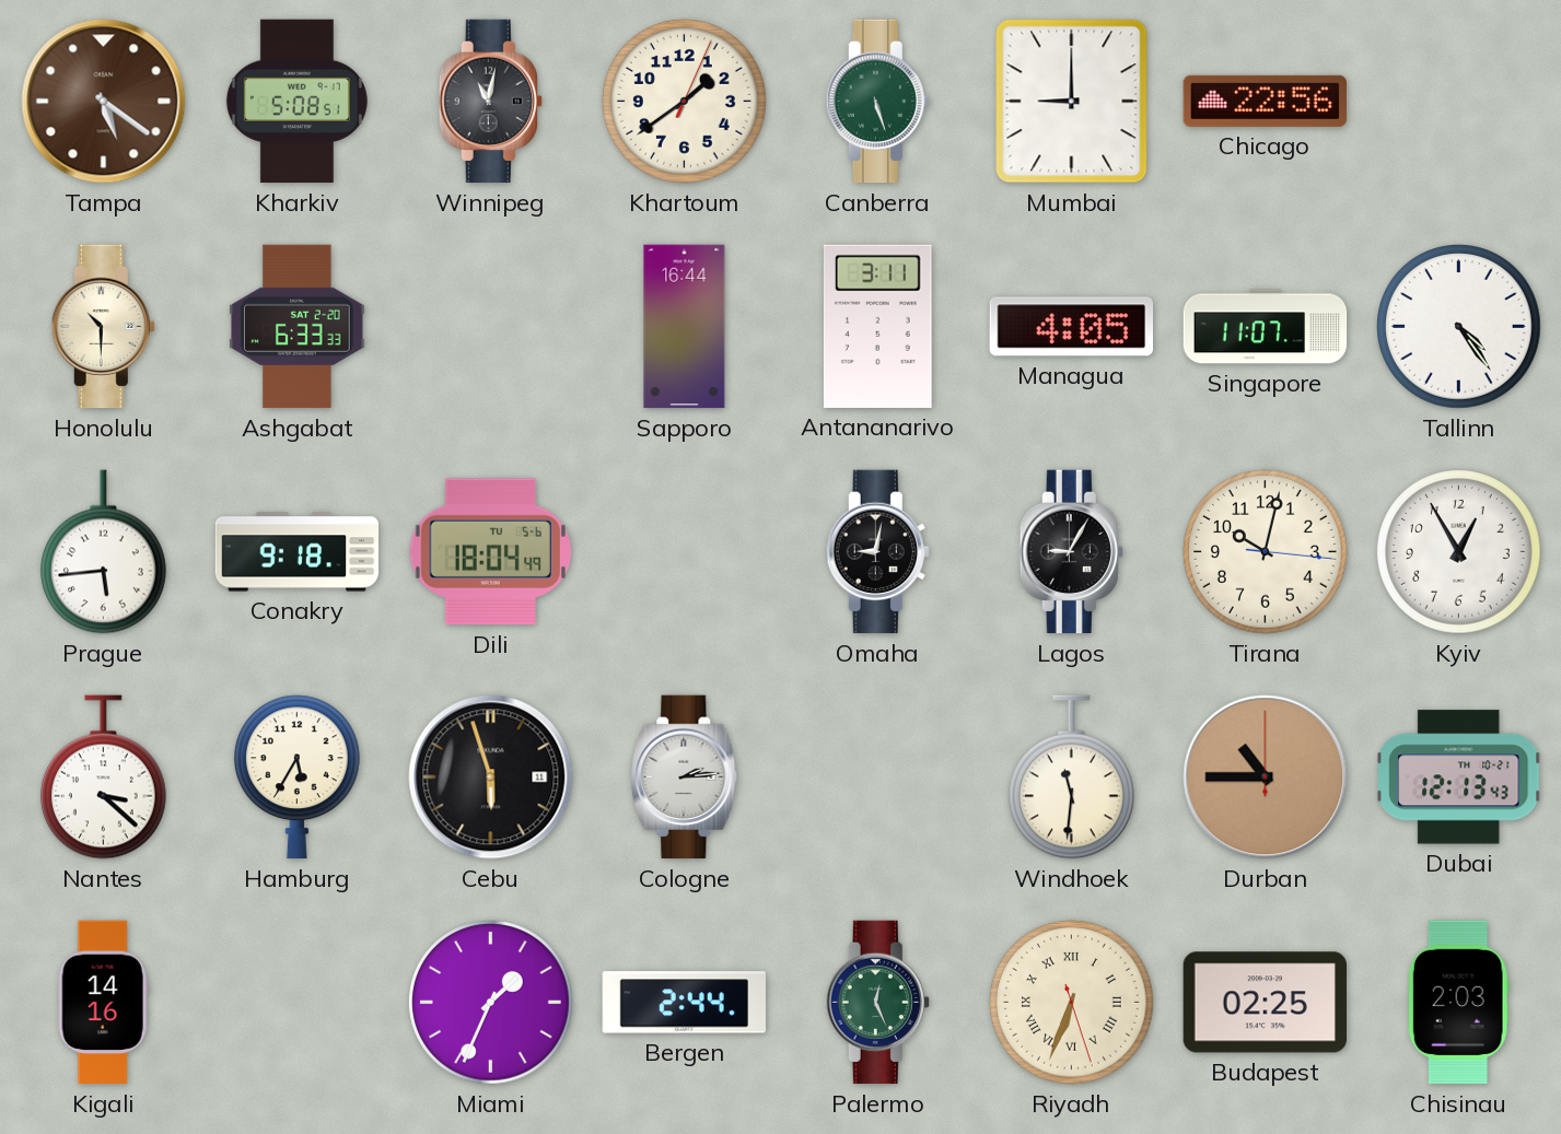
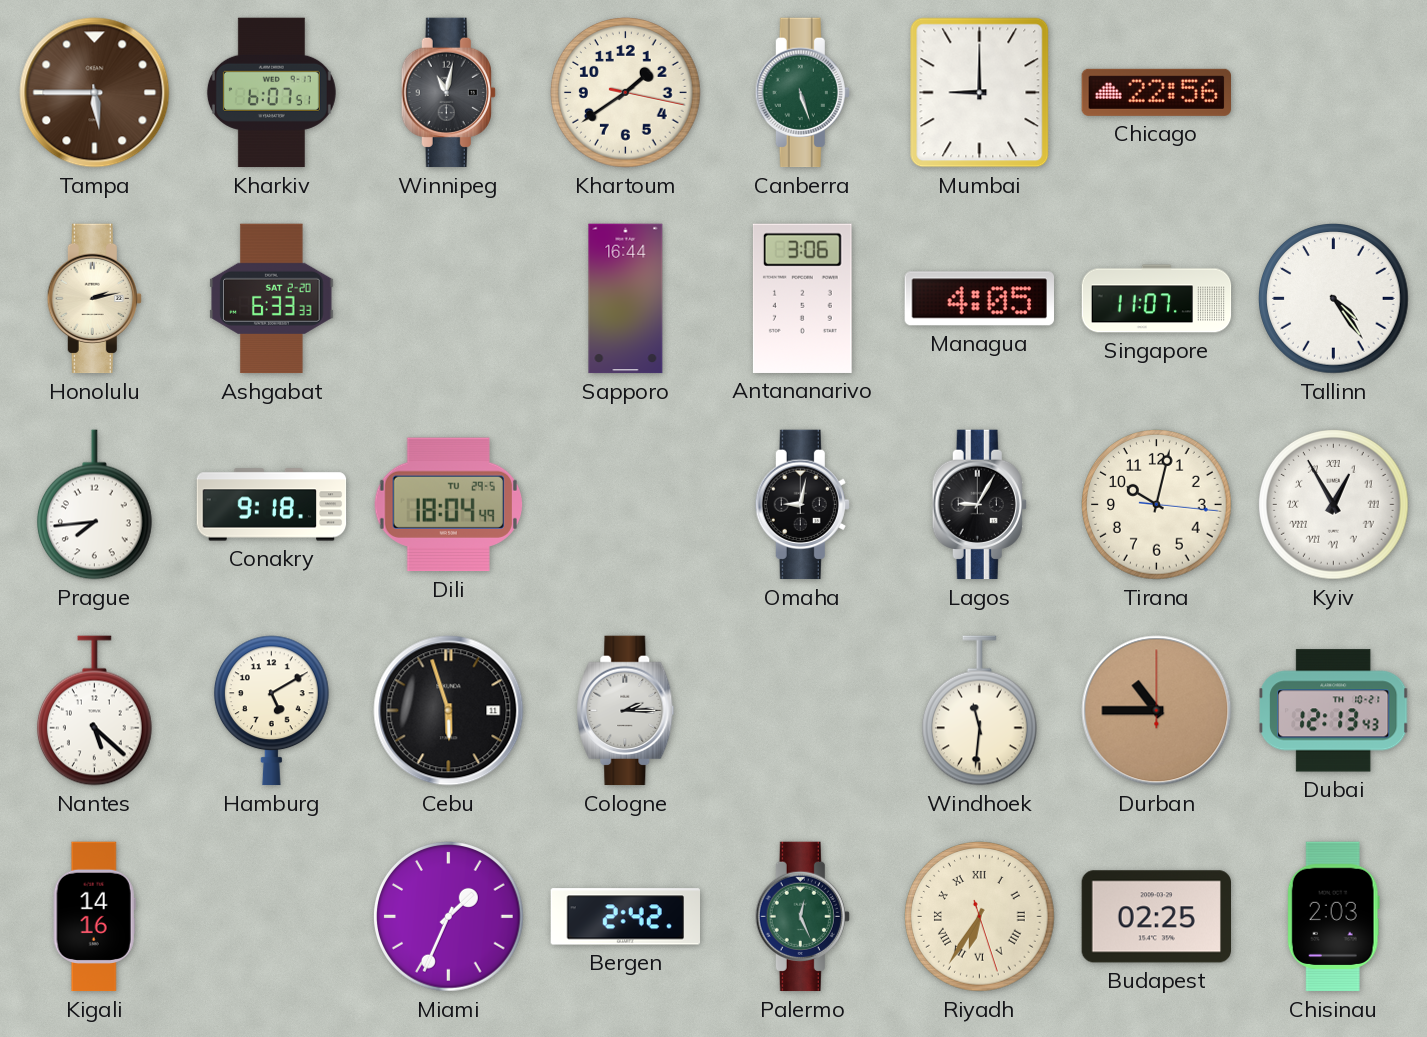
Tampa: 5:21 -> 5:45 (95, 93)
Kharkiv: 5:08 -> 6:07 (271, 93)
Khartoum: 1:39:04 -> 1:39:17 (626, 93)
Honolulu: 10:30 -> 2:13 (94, 299)
Antananarivo: 3:11 -> 3:06 (802, 298)
Prague: 5:44 -> 7:44 (94, 505)
Dili date: TU 5-6 -> TU 29-5 (448, 505)
Kyiv numerals: Arabic -> Roman (1334, 505)
Nantes: 3:22 -> 5:22 (94, 711)
Hamburg: 5:35 -> 5:10 (271, 711)
Cologne: 2:14 -> 2:15 (626, 711)
Bergen: 2:44 -> 2:42 (625, 917)
Riyadh: 6:33 -> 6:35 (980, 917)
